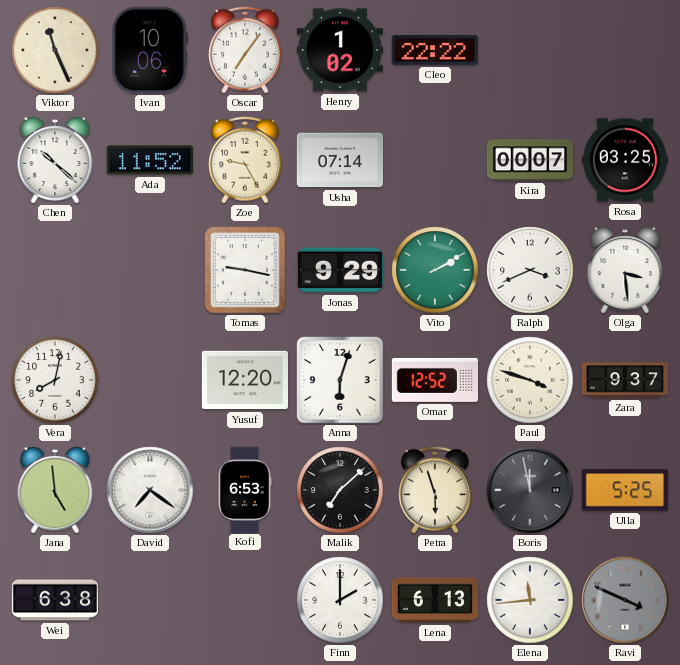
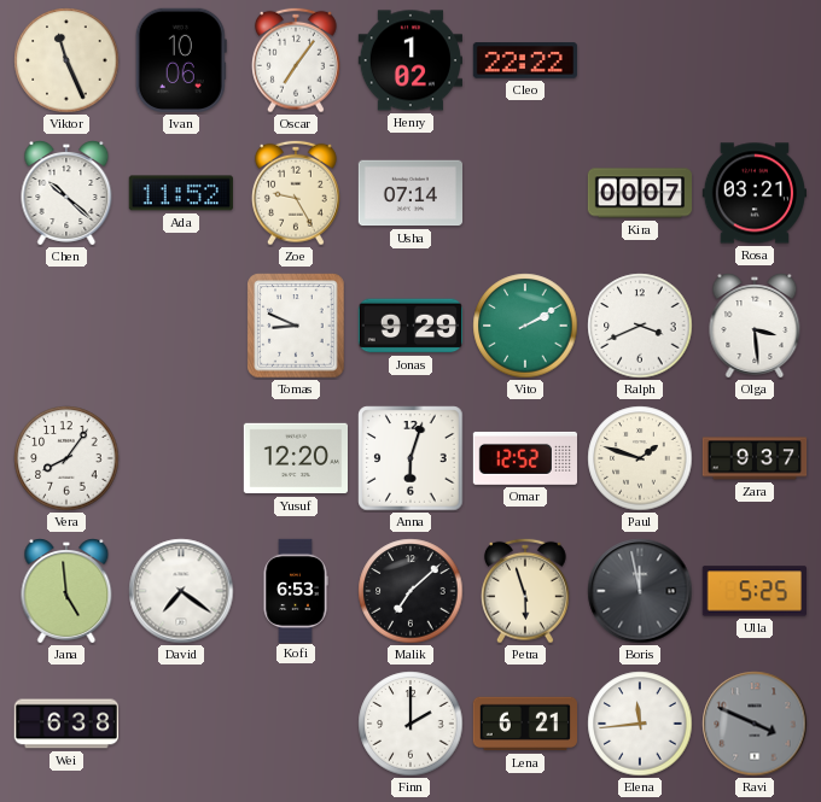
Rosa: 03:25 -> 03:21 (753, 193)
Tomas: 9:17 -> 8:49 (296, 326)
Vera: 8:02 -> 8:06 (66, 458)
Paul: 3:48 -> 1:48 (640, 458)
Lena: 6:13 -> 6:21 (524, 724)
